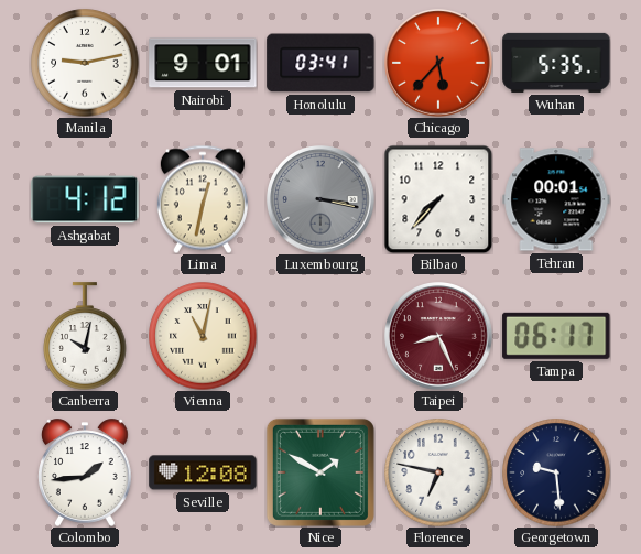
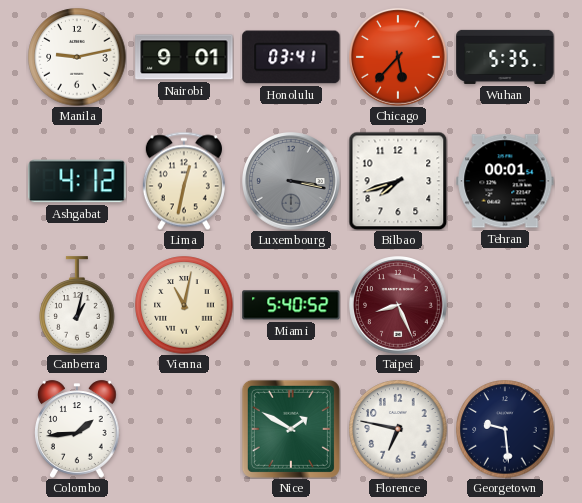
Bilbao: 7:37 -> 7:42 (398, 181)
Canberra: 10:02 -> 1:02 (77, 305)
Miami: none -> 5:40 (291, 305)
Tampa: 06:17 -> none (556, 336)
Seville: 12:08 -> none (203, 472)
